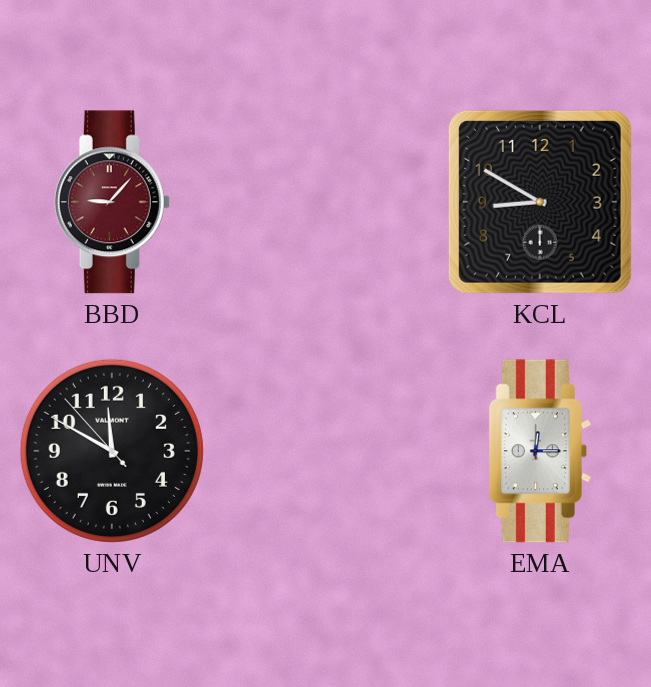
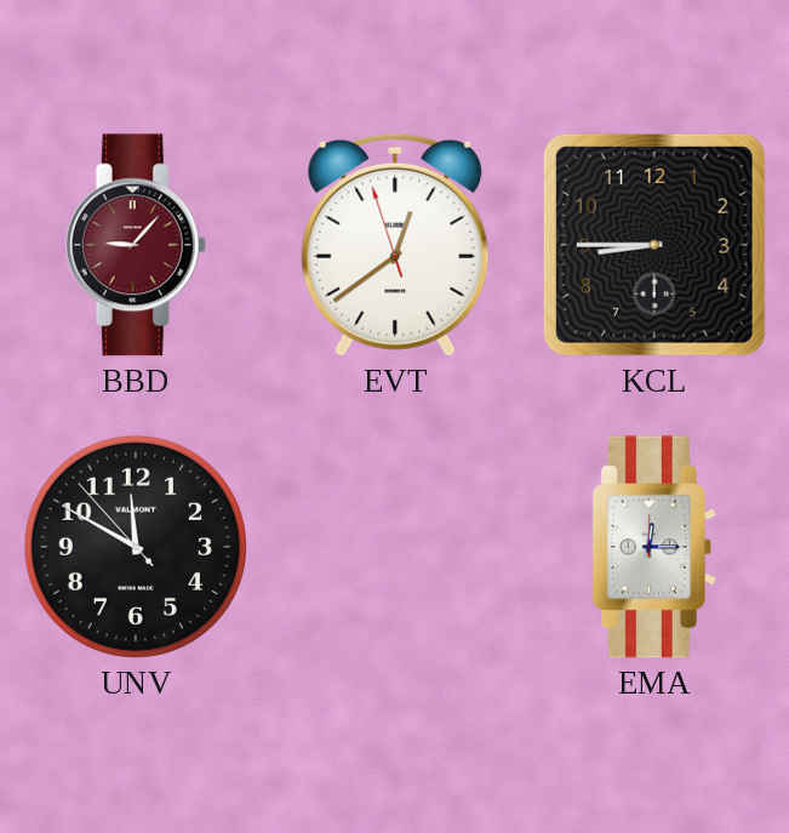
EVT: none -> 12:38 (395, 245)
KCL: 8:50 -> 8:45 (654, 245)
